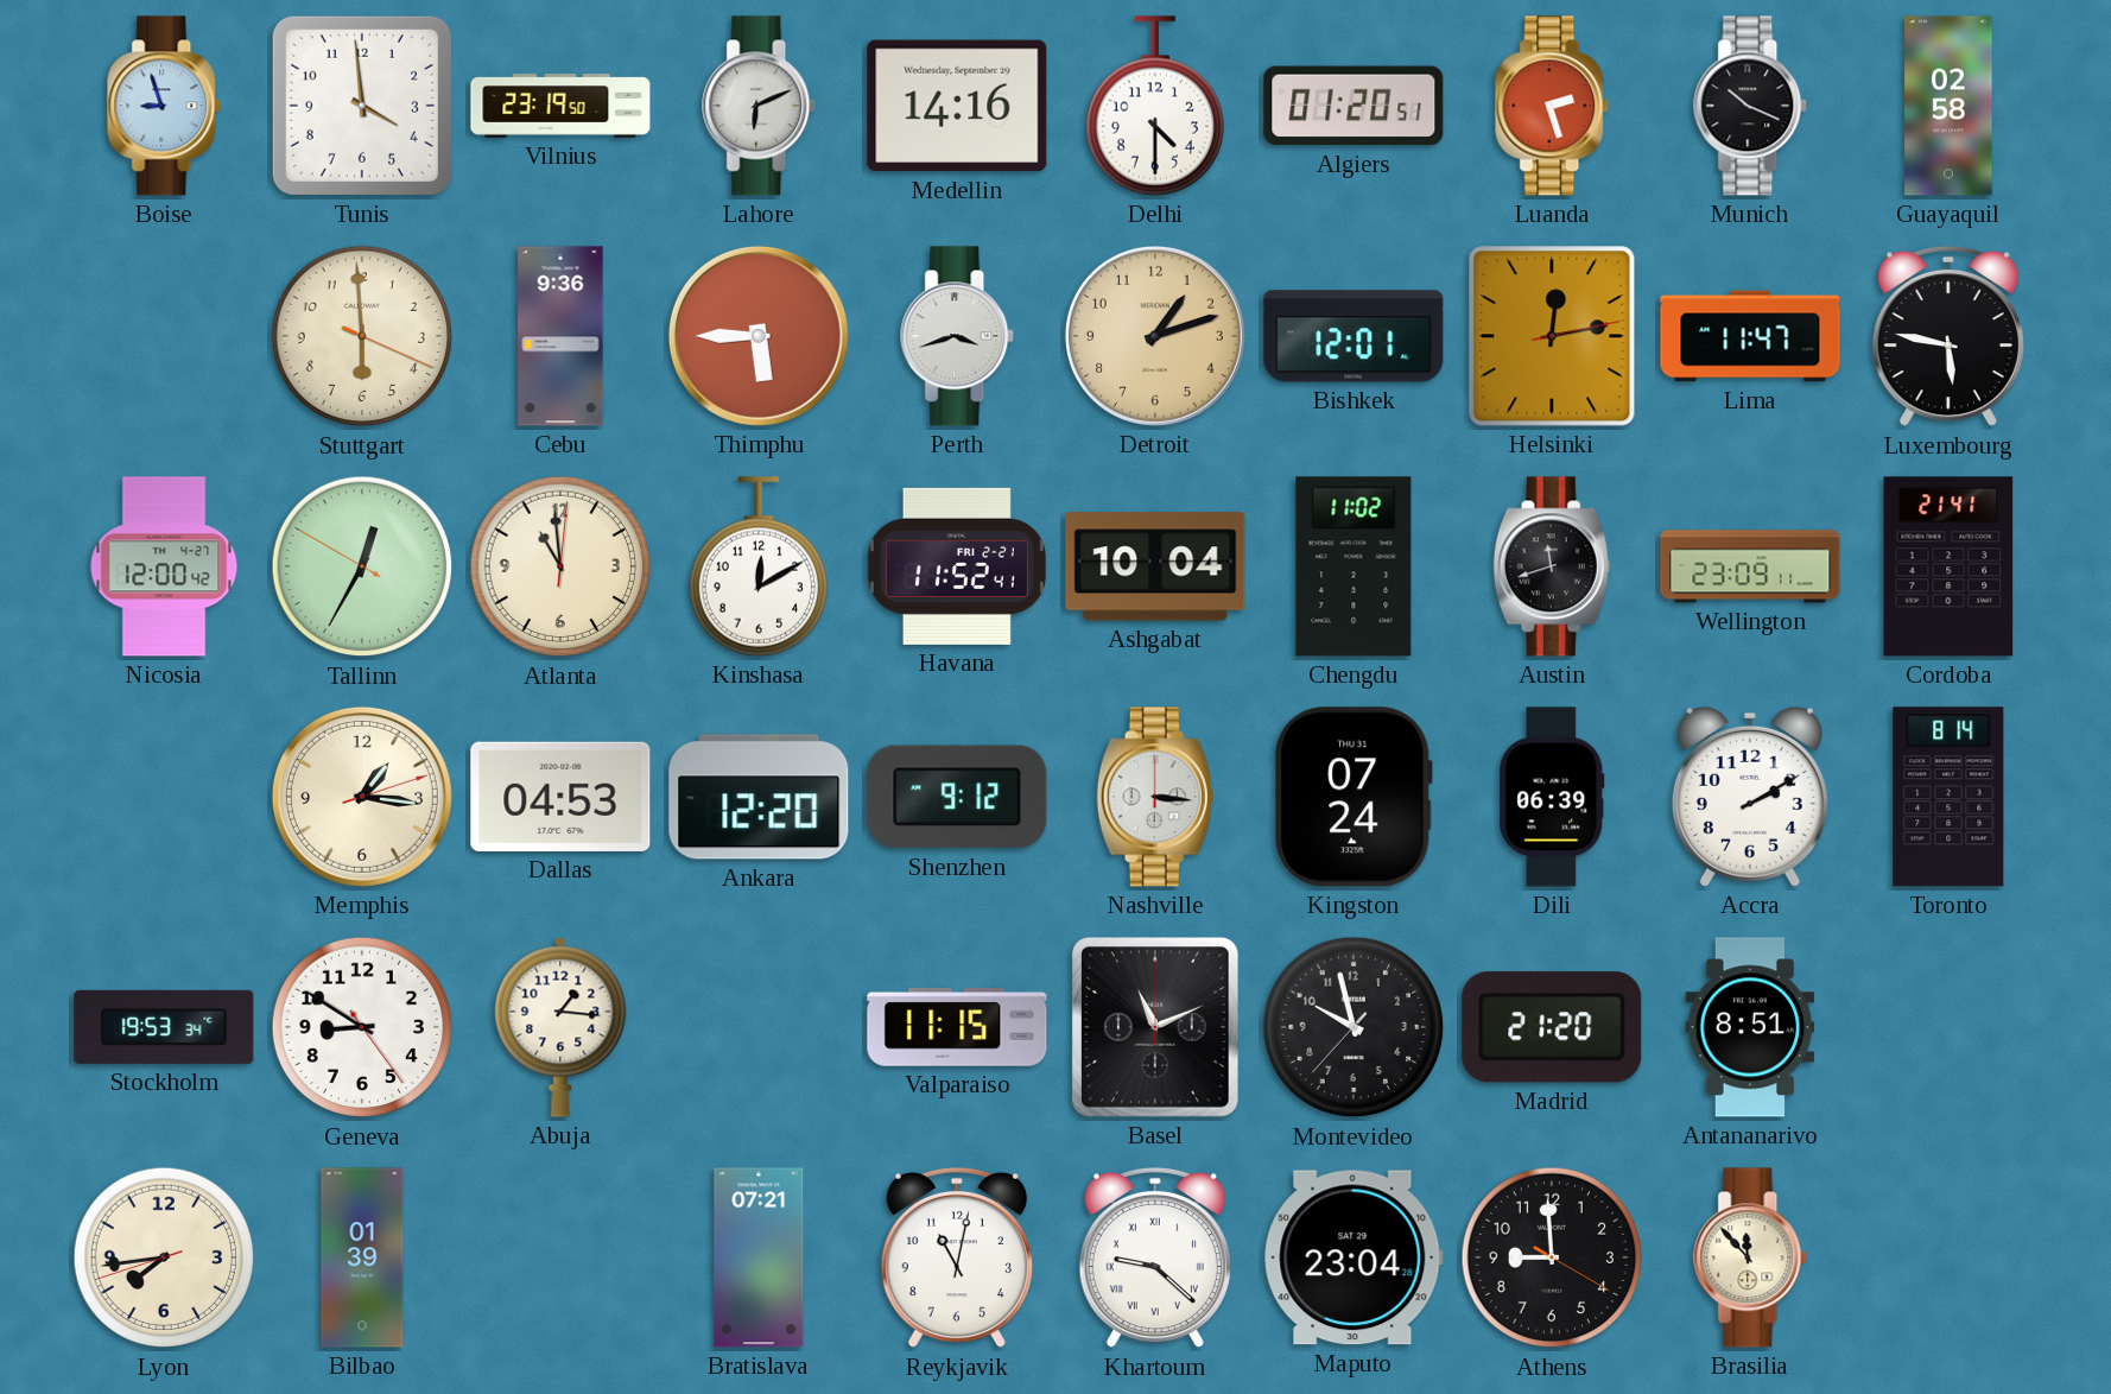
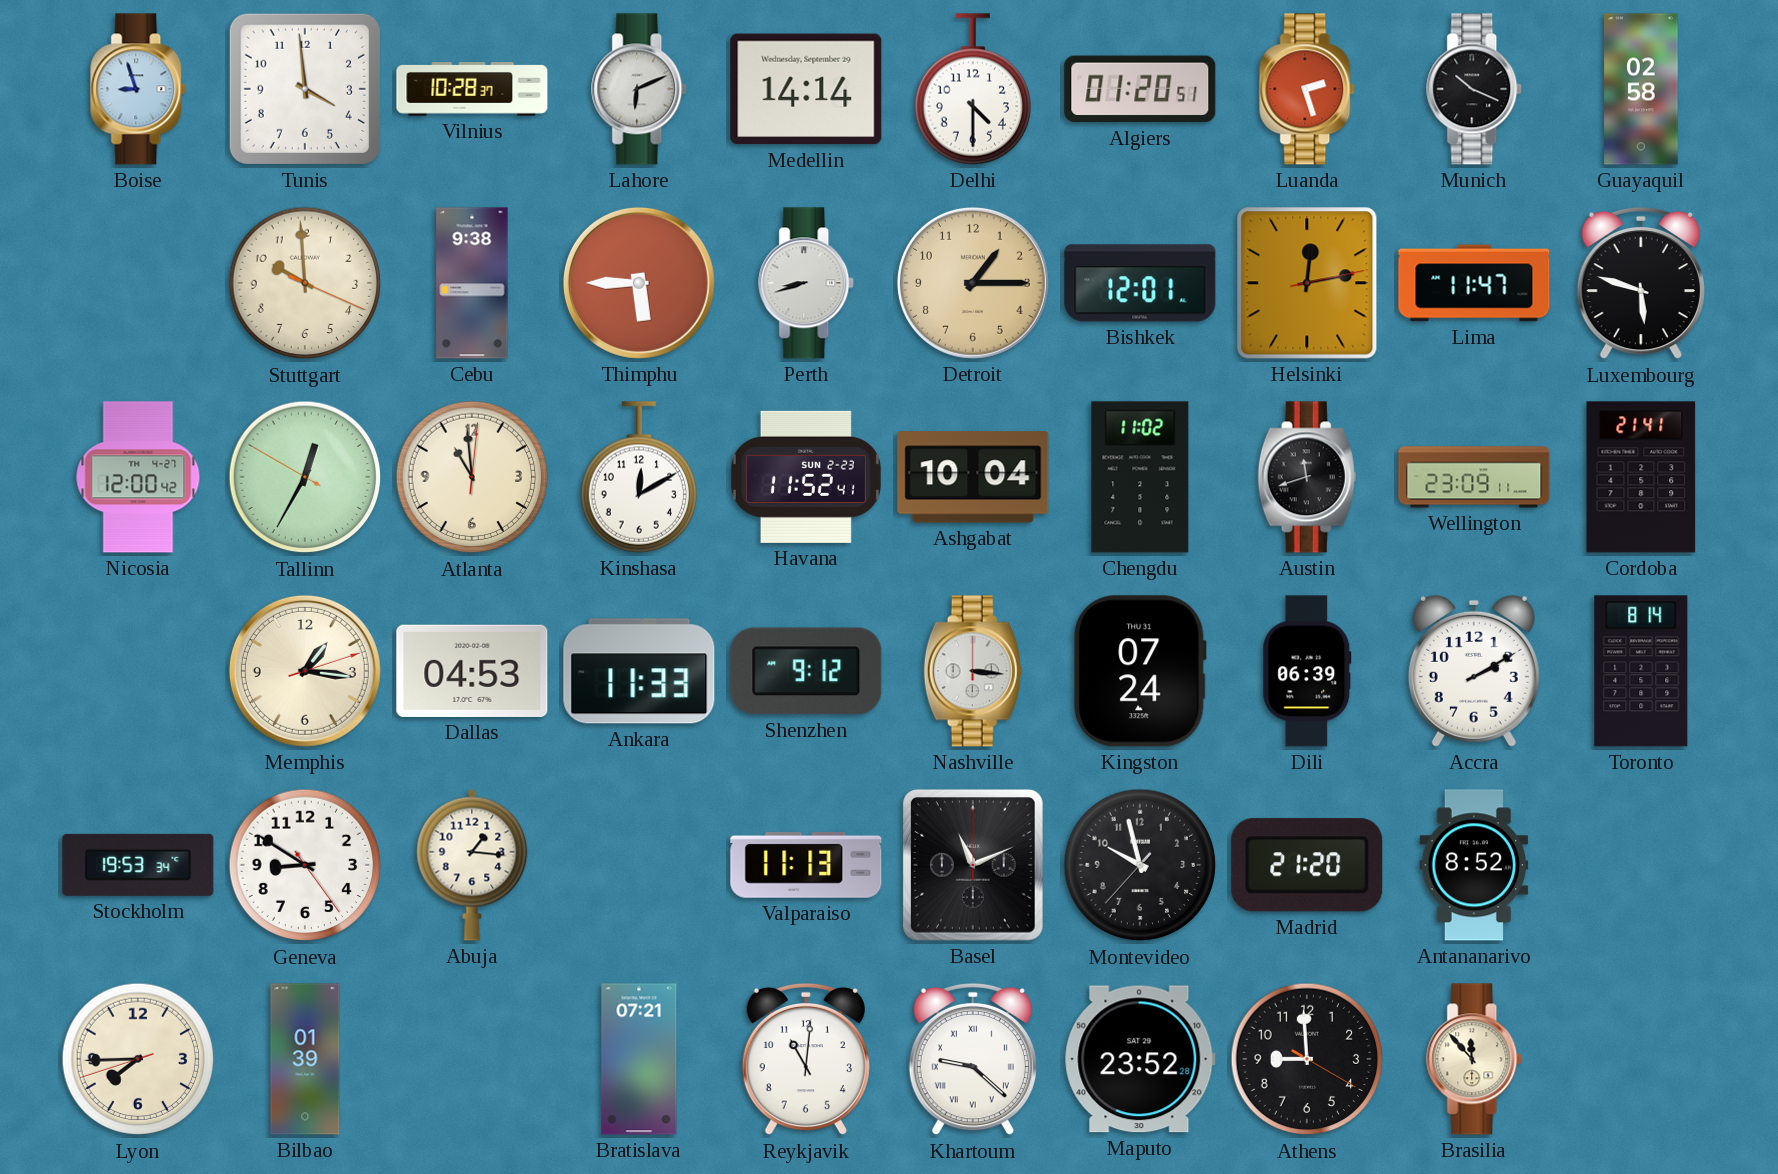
Vilnius: 23:19 -> 10:28 (472, 89)
Medellin: 14:16 -> 14:14 (806, 89)
Stuttgart: 5:59 -> 9:59 (305, 283)
Cebu: 9:36 -> 9:38 (472, 283)
Perth: 3:42 -> 8:42 (807, 283)
Detroit: 1:12 -> 1:15 (973, 283)
Luxembourg: 5:47 -> 5:48 (1641, 283)
Havana date: FRI 2-21 -> SUN 2-23 (806, 477)
Ankara: 12:20 -> 11:33 (639, 671)
Valparaiso: 11:15 -> 11:13 (806, 865)
Antananarivo: 8:51 -> 8:52 (1474, 865)
Lyon: 7:43 -> 7:44 (138, 1059)
Reykjavik: 11:02 -> 11:01 (806, 1059)
Maputo: 23:04 -> 23:52 (1140, 1059)
